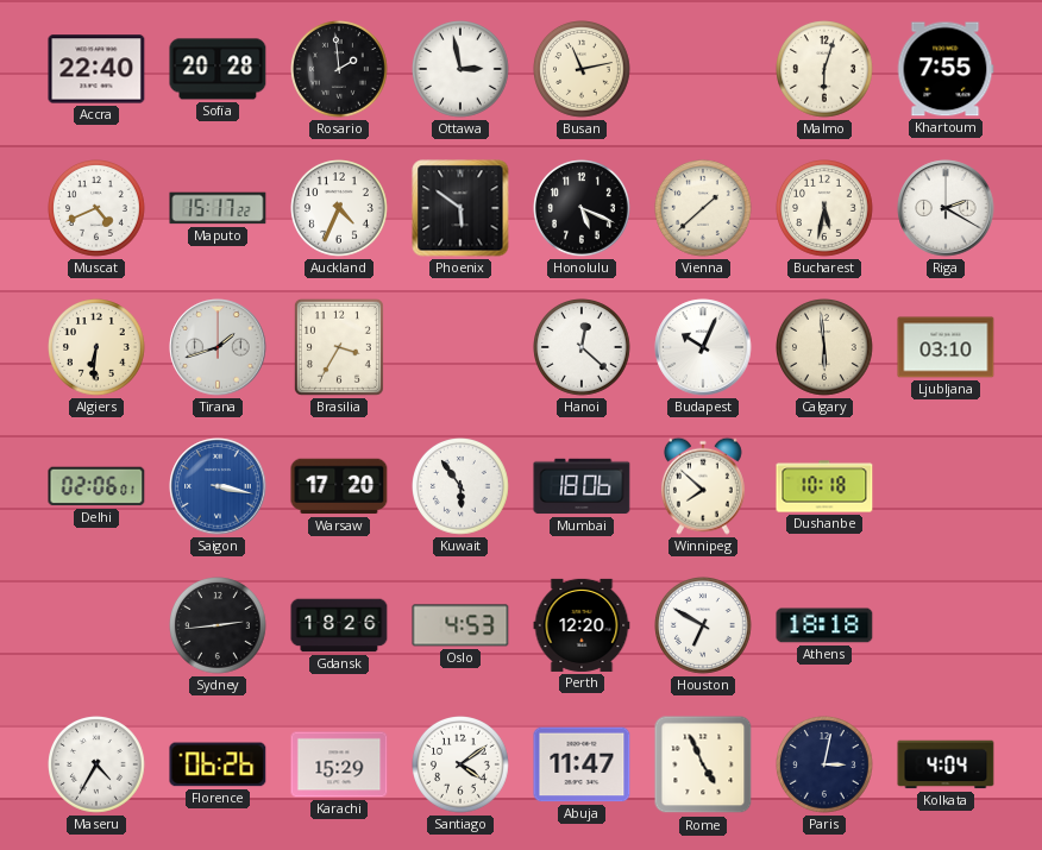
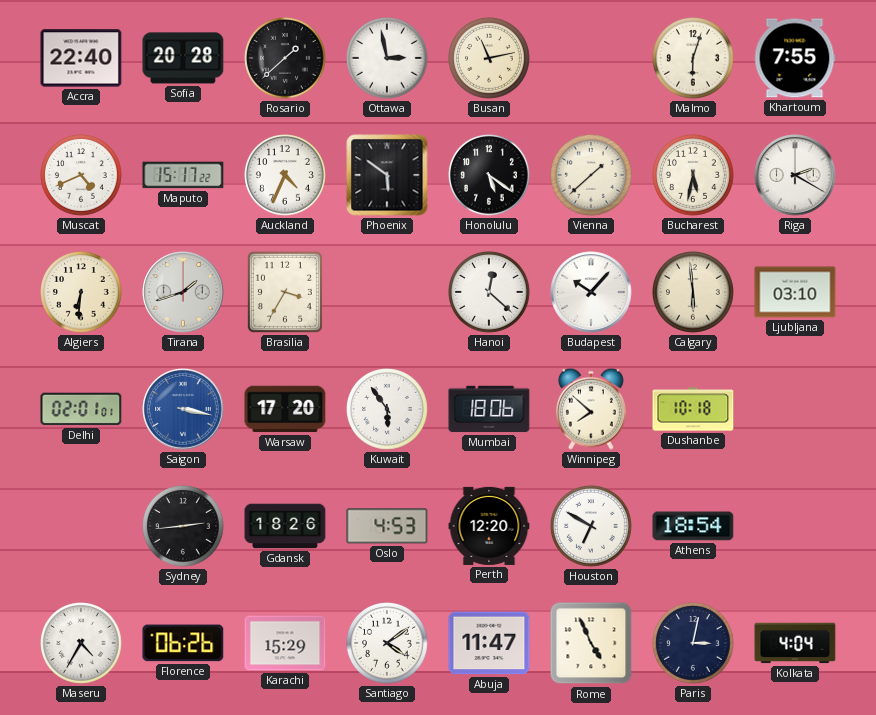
Rosario: 1:59 -> 1:38 (286, 59)
Honolulu: 5:19 -> 5:21 (490, 176)
Budapest: 10:04 -> 10:07 (591, 292)
Delhi: 02:06 -> 02:01 (81, 409)
Athens: 18:18 -> 18:54 (693, 526)
